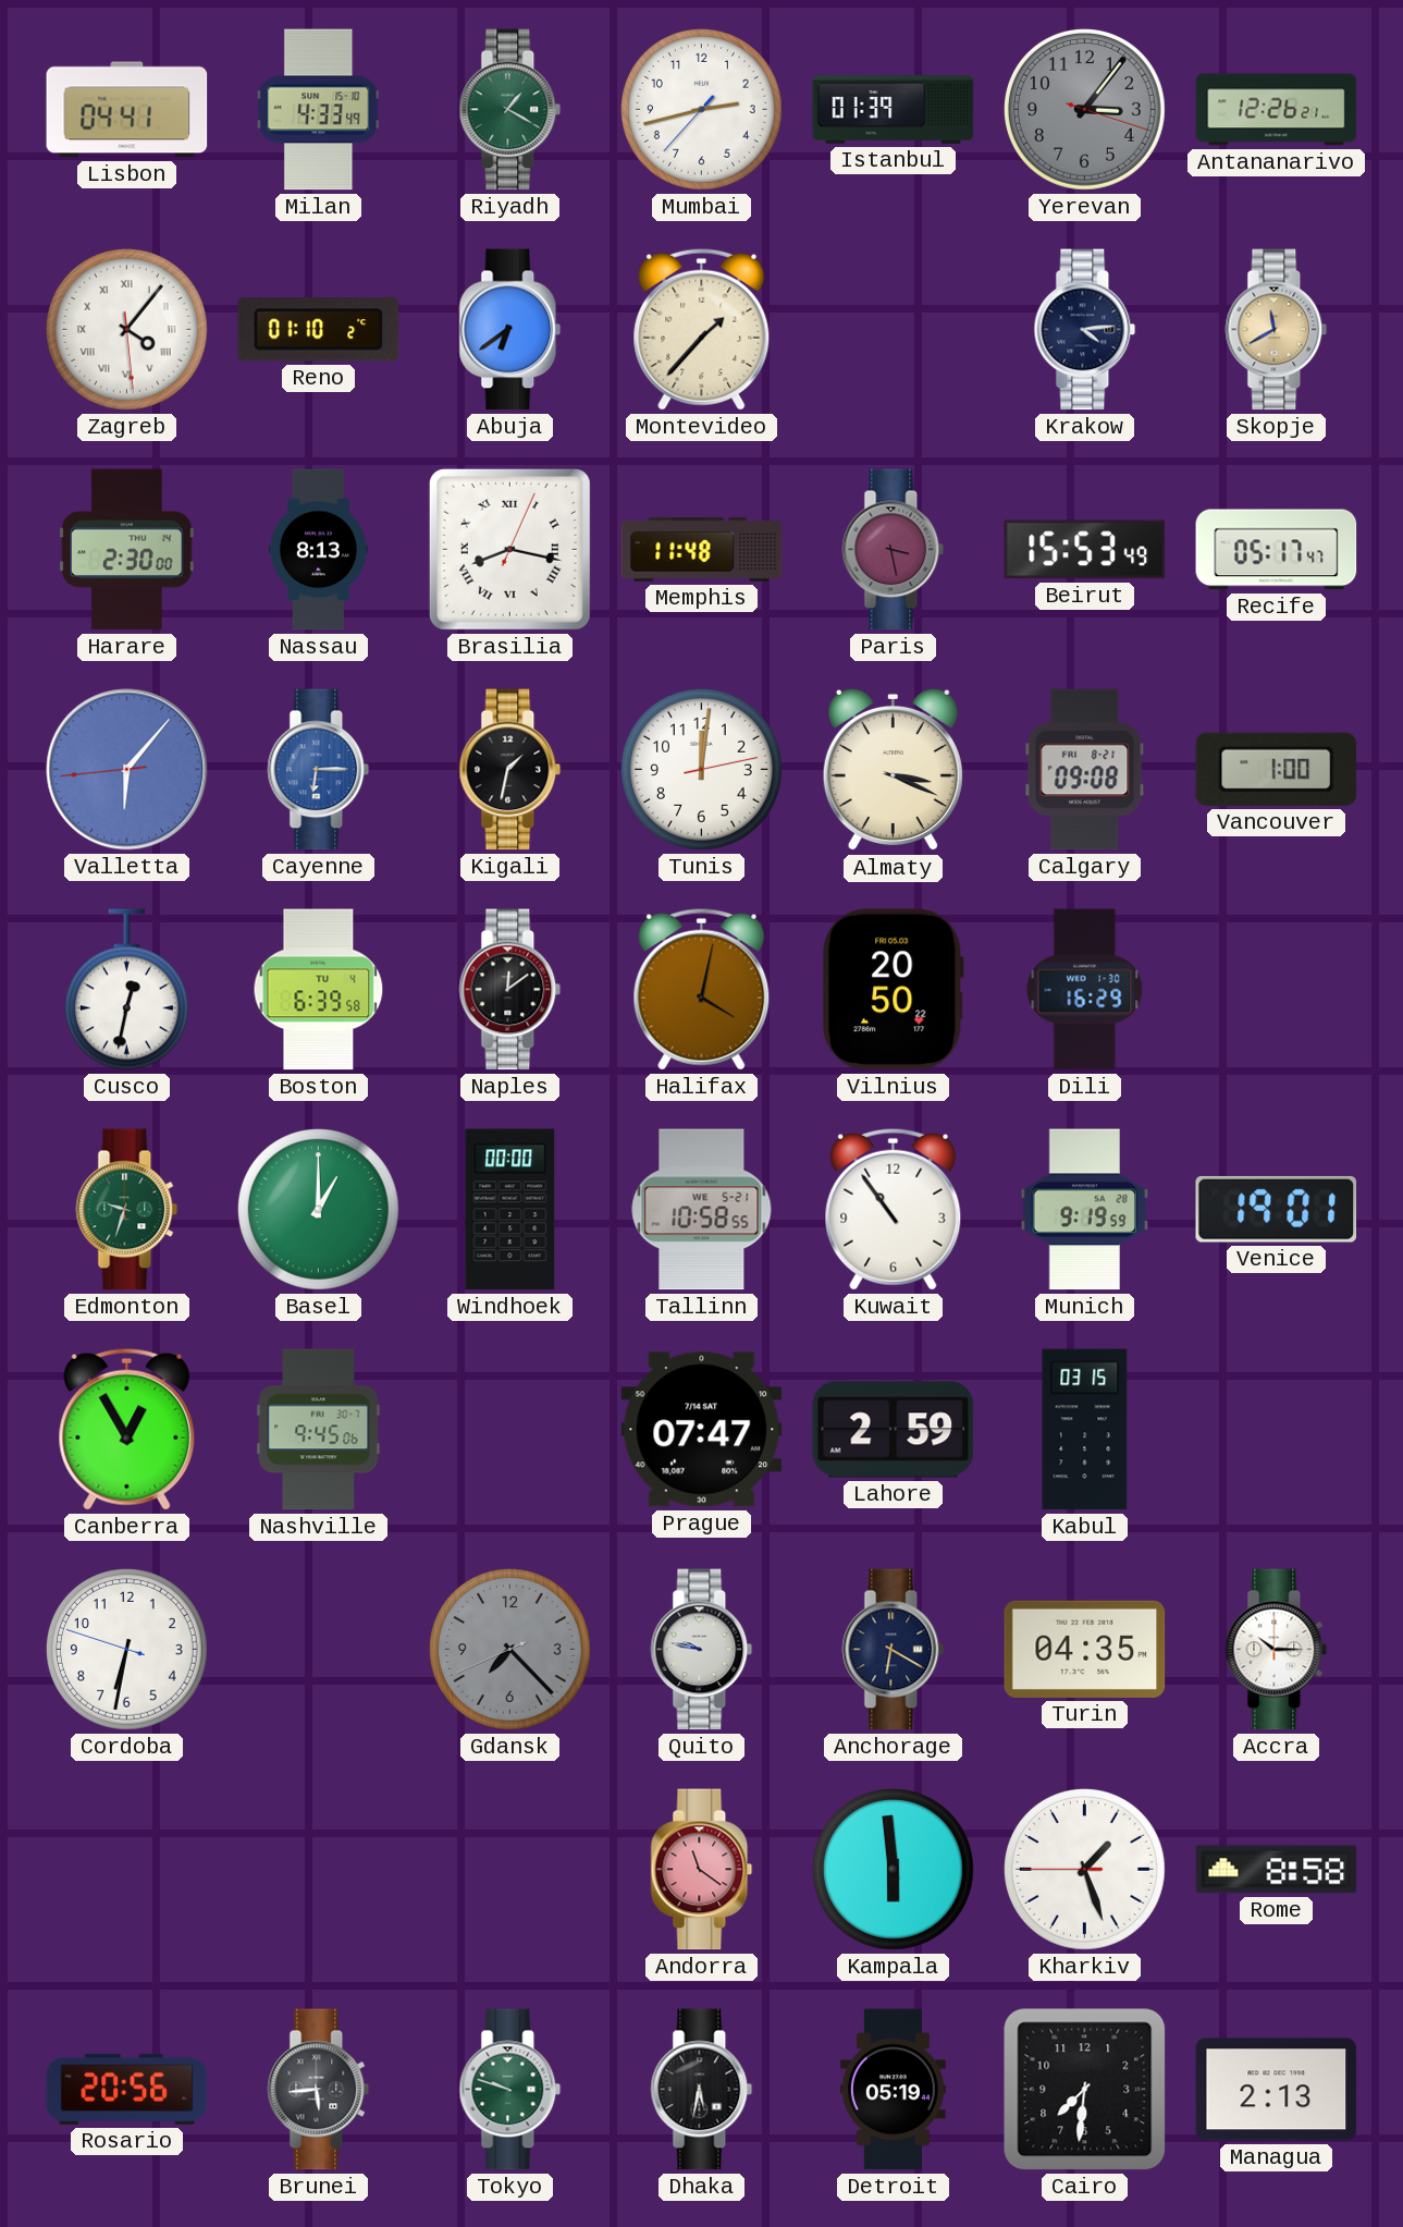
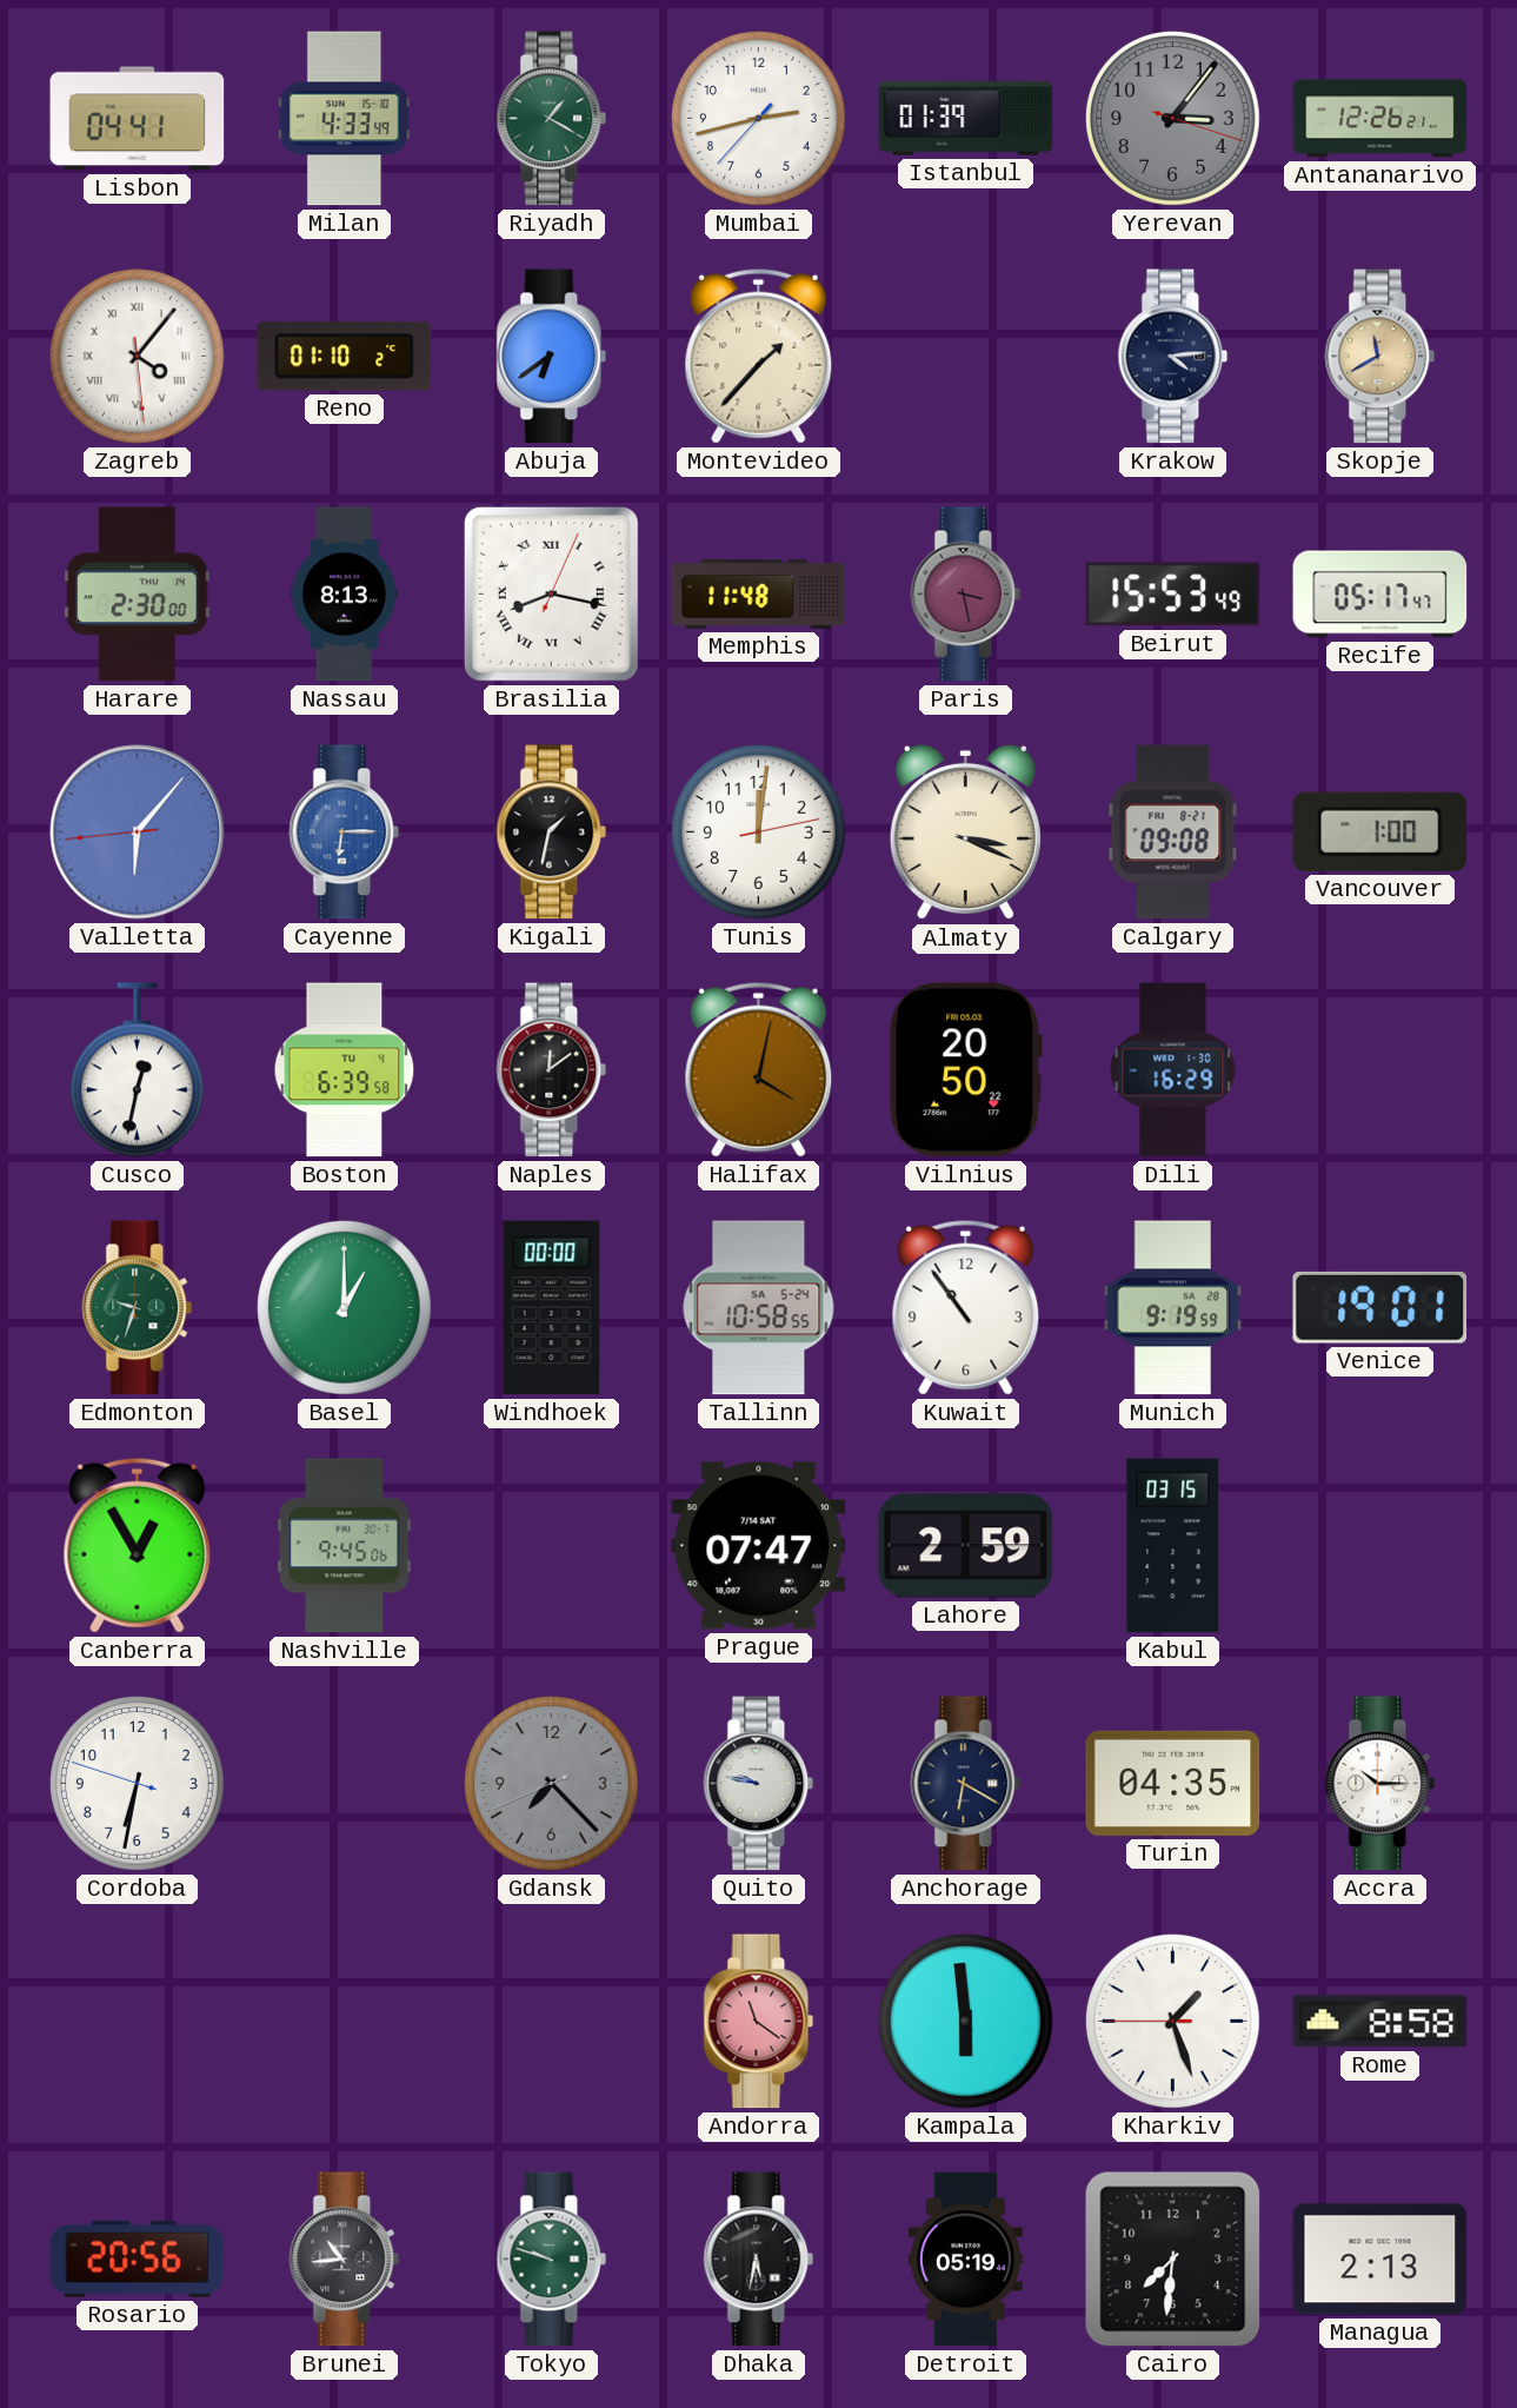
Tallinn date: WE 5-21 -> SA 5-24 (759, 1308)
Brunei: 5:44 -> 10:44 (345, 2260)
